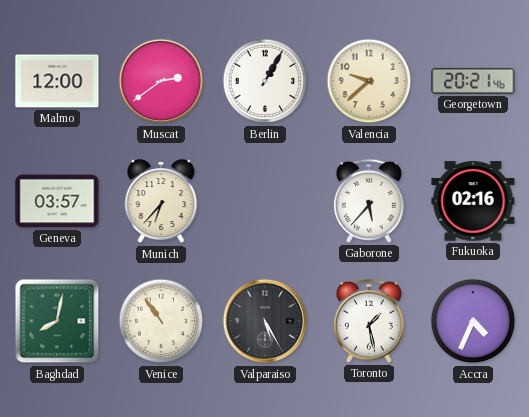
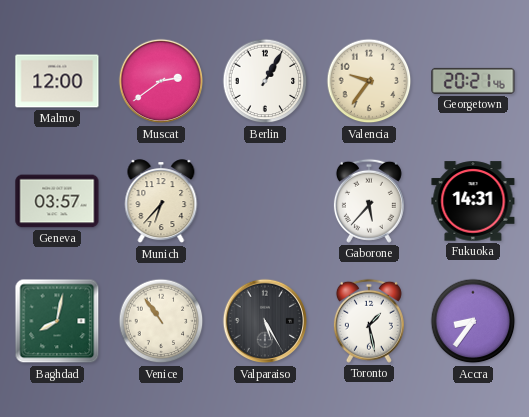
Valencia: 9:38 -> 9:36 (369, 81)
Fukuoka: 02:16 -> 14:31 (473, 201)
Accra: 4:34 -> 8:36 (473, 321)
